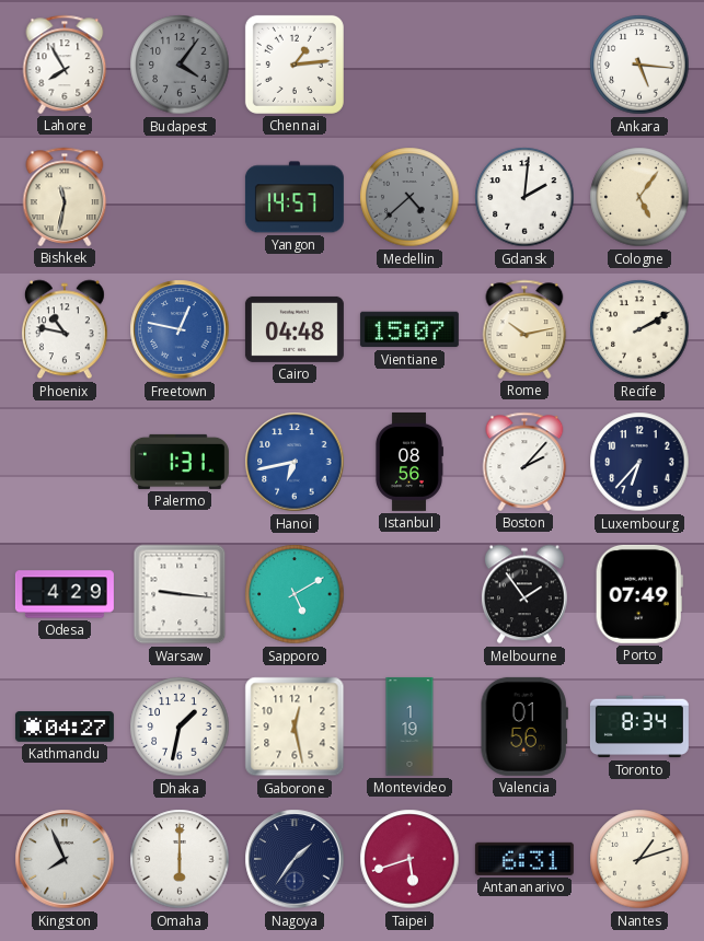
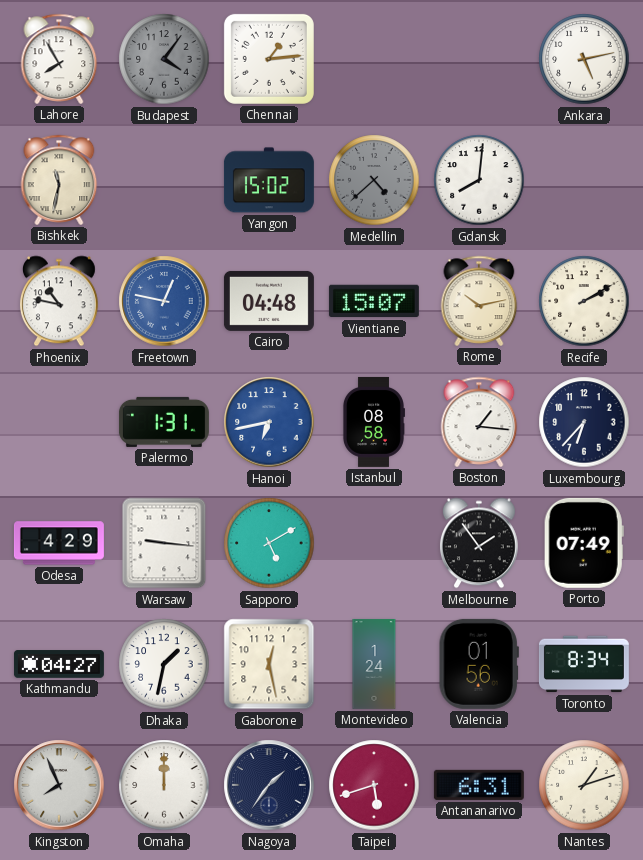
Ankara: 5:16 -> 5:13 (584, 59)
Yangon: 14:57 -> 15:02 (269, 180)
Gdansk: 2:01 -> 8:01 (479, 180)
Cologne: 5:06 -> none (639, 197)
Istanbul: 08:56 -> 08:58 (373, 422)
Boston: 2:07 -> 1:16 (479, 422)
Montevideo: 1:19 -> 1:24 (374, 664)
Omaha: 6:00 -> 12:00 (164, 785)
